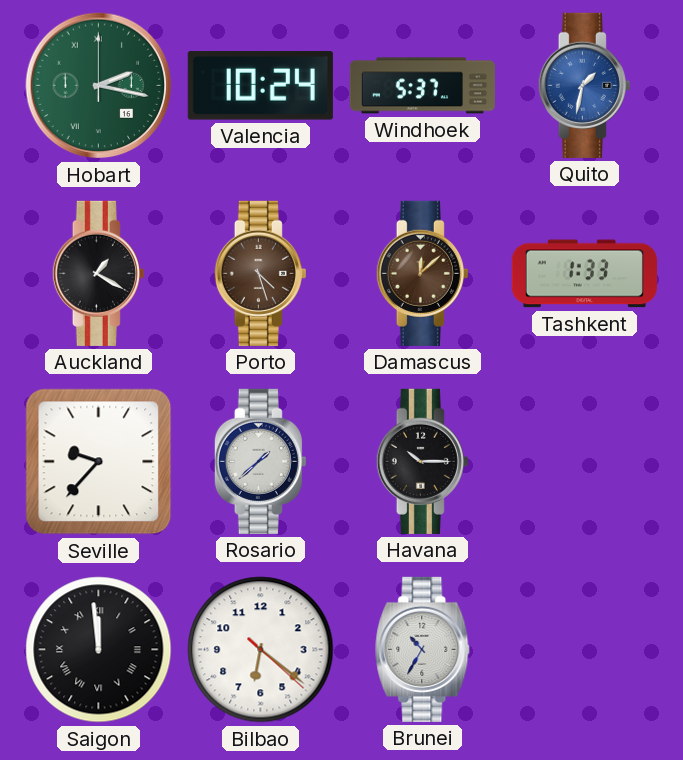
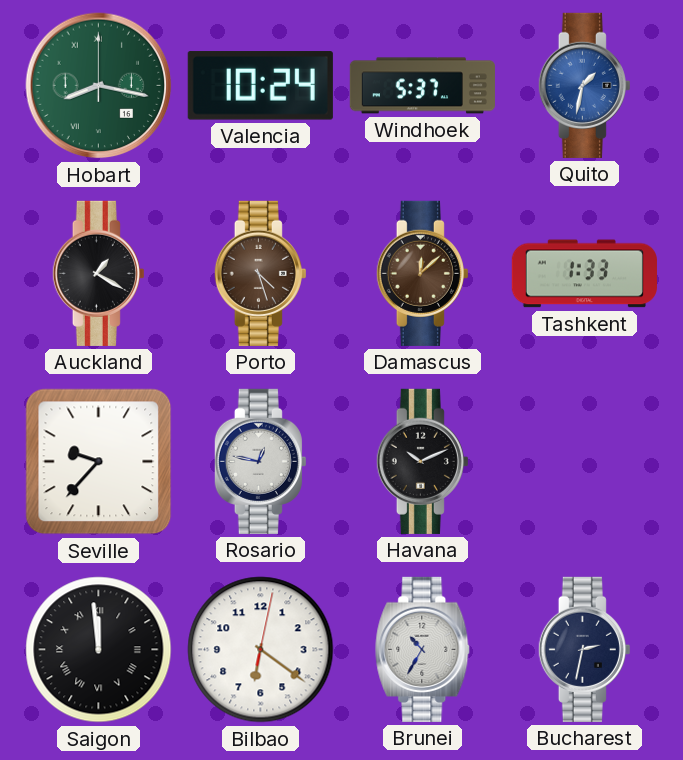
Hobart: 2:17 -> 8:17 (99, 86)
Rosario: 1:38 -> 12:47 (260, 461)
Havana: 10:15 -> 10:11 (422, 461)
Bilbao: 6:21:22 -> 6:21:02 (261, 650)
Bucharest: none -> 2:32 (584, 649)
